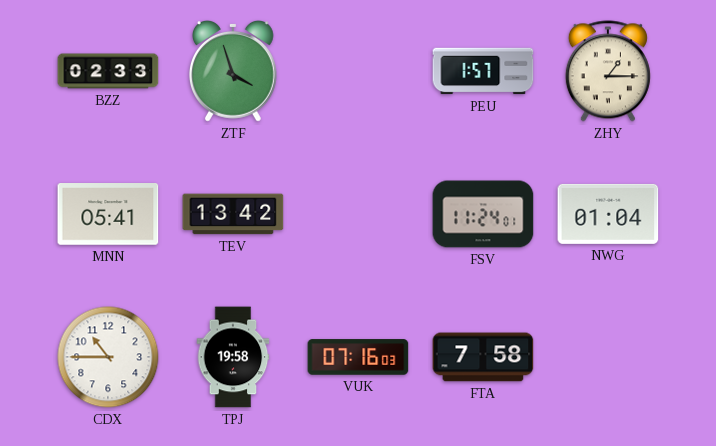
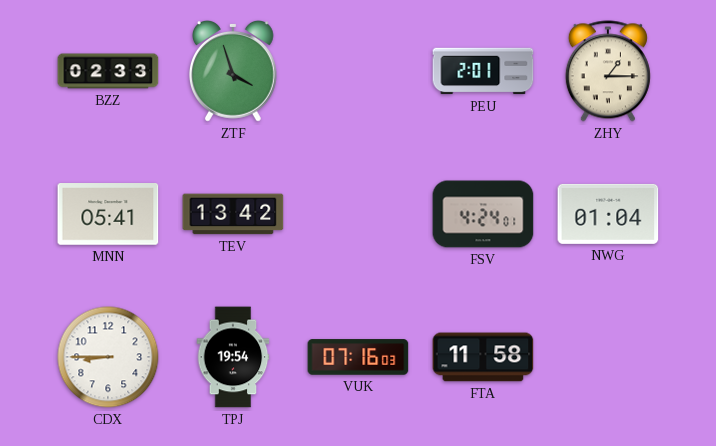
PEU: 1:57 -> 2:01 (483, 71)
FSV: 11:24 -> 4:24 (483, 214)
CDX: 10:45 -> 8:45 (108, 357)
TPJ: 19:58 -> 19:54 (233, 357)
FTA: 7:58 -> 11:58 (483, 357)
